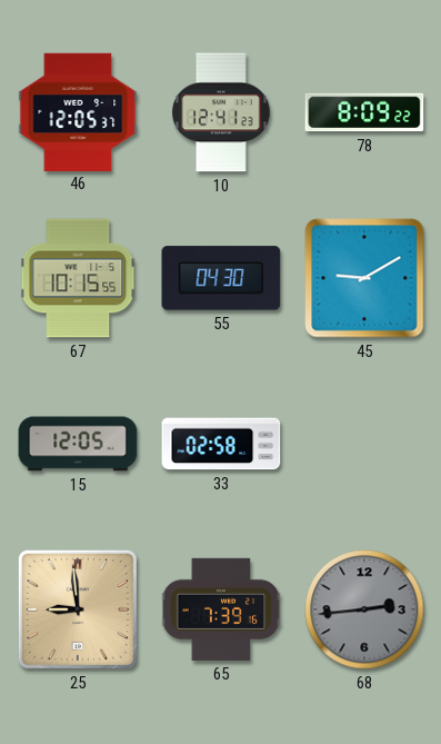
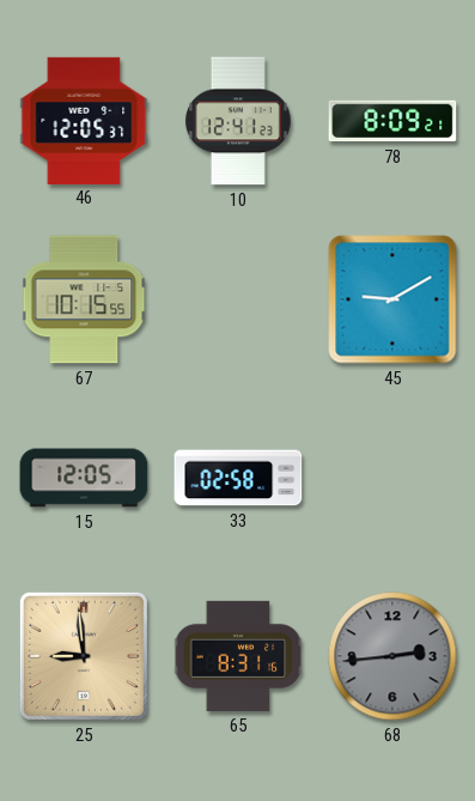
78: 8:09:22 -> 8:09:21 (392, 121)
55: 04:30 -> none (221, 278)
65: 7:39 -> 8:31 (238, 656)
